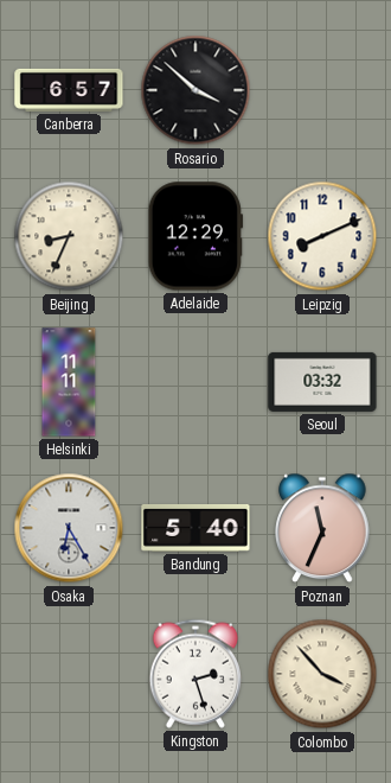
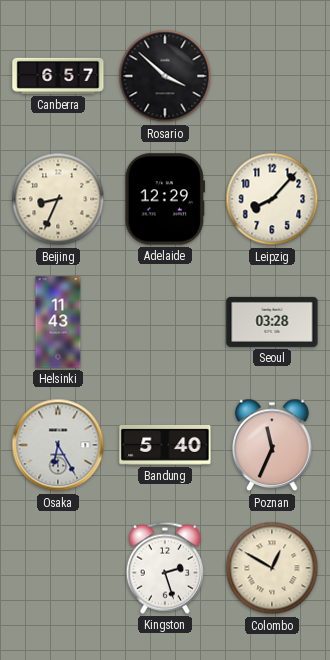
Leipzig: 8:11 -> 8:07 (272, 199)
Helsinki: 11:11 -> 11:43 (58, 322)
Seoul: 03:32 -> 03:28 (272, 322)
Colombo: 3:53 -> 12:50 (272, 568)
